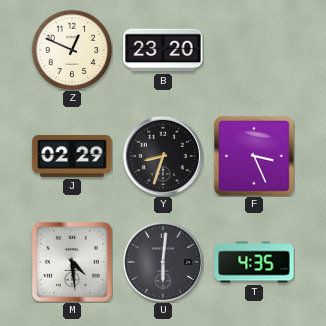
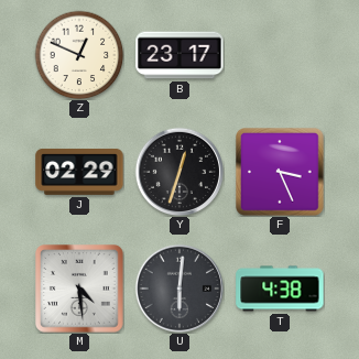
B: 23:20 -> 23:17 (179, 55)
Y: 8:33 -> 12:33 (179, 172)
T: 4:35 -> 4:38 (280, 289)
